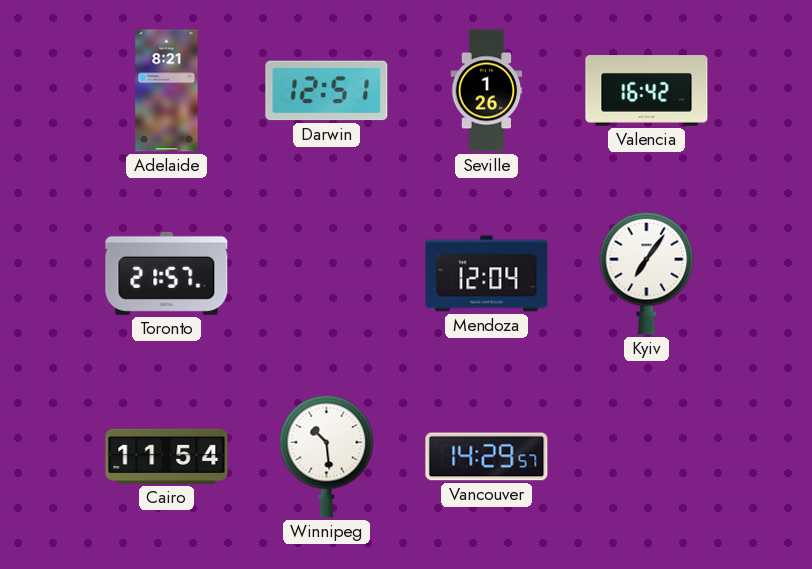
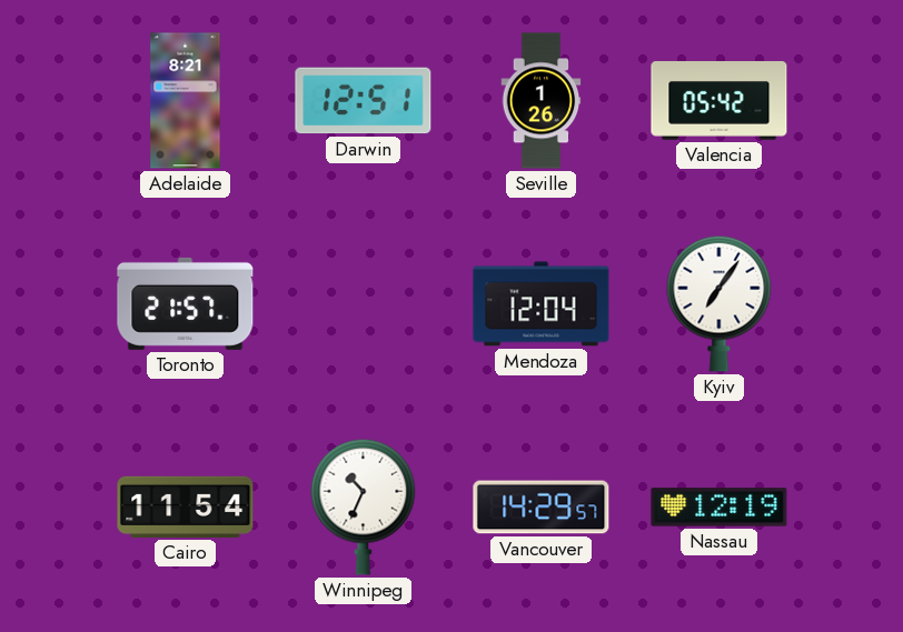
Valencia: 16:42 -> 05:42 (720, 101)
Winnipeg: 10:29 -> 10:34 (364, 506)
Nassau: none -> 12:19 (720, 508)
